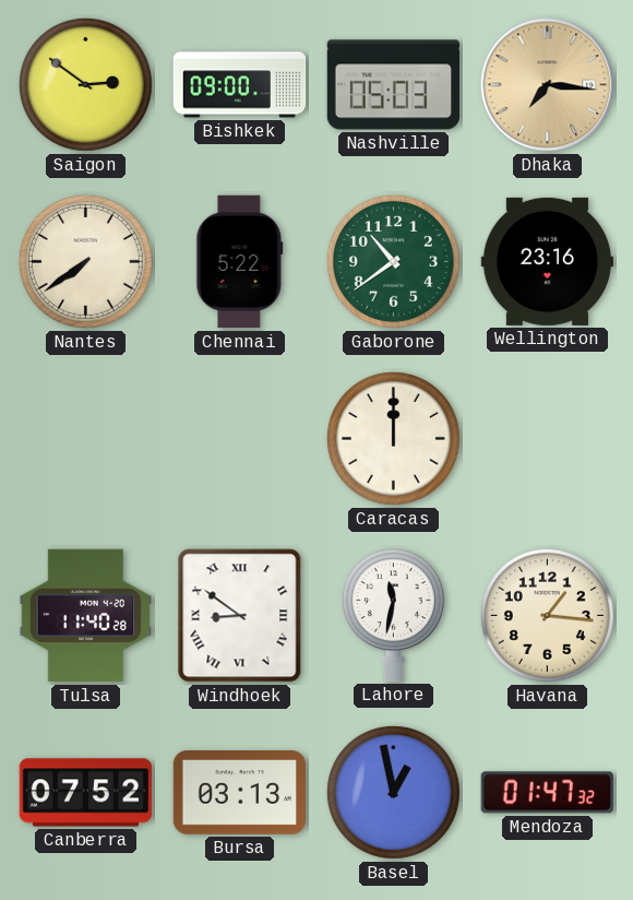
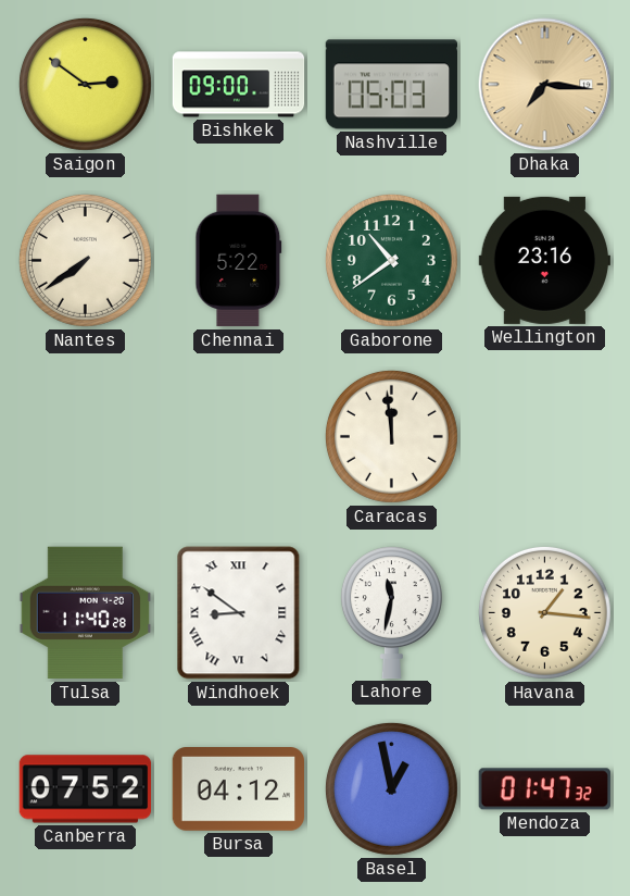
Caracas: 12:00 -> 11:59 (391, 436)
Bursa: 03:13 -> 04:12 (239, 789)
